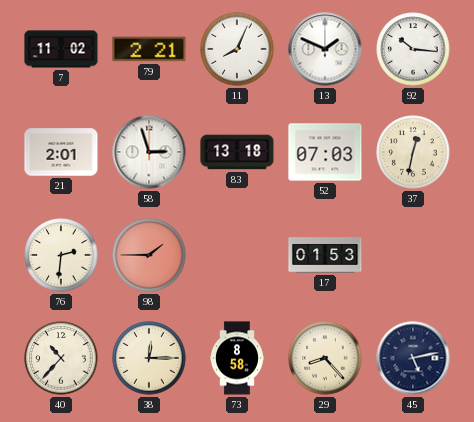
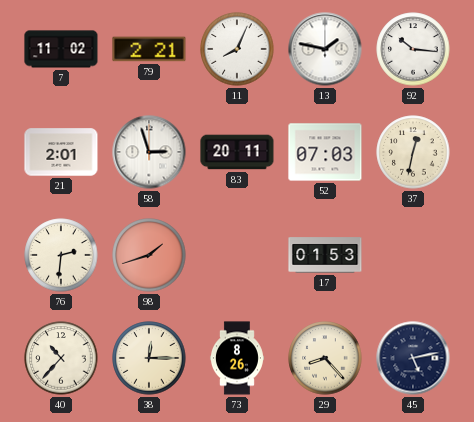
13: 1:49 -> 1:47 (325, 49)
83: 13:18 -> 20:11 (237, 152)
98: 1:45 -> 1:42 (149, 255)
73: 8:58 -> 8:26 (237, 358)
